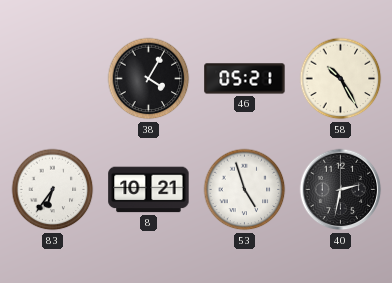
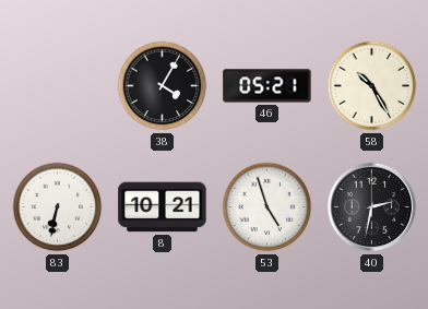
83: 6:36 -> 6:32 (58, 207)
